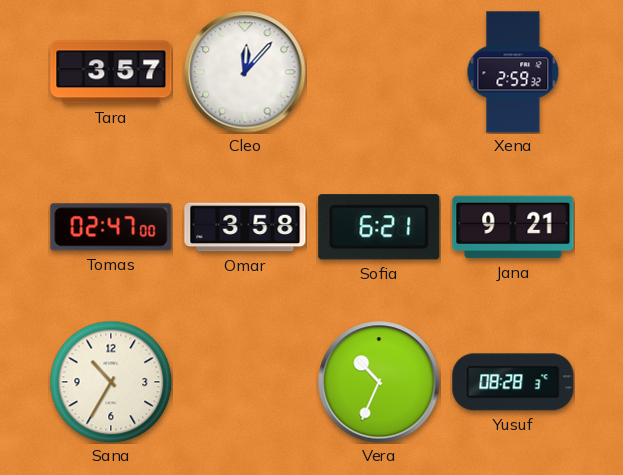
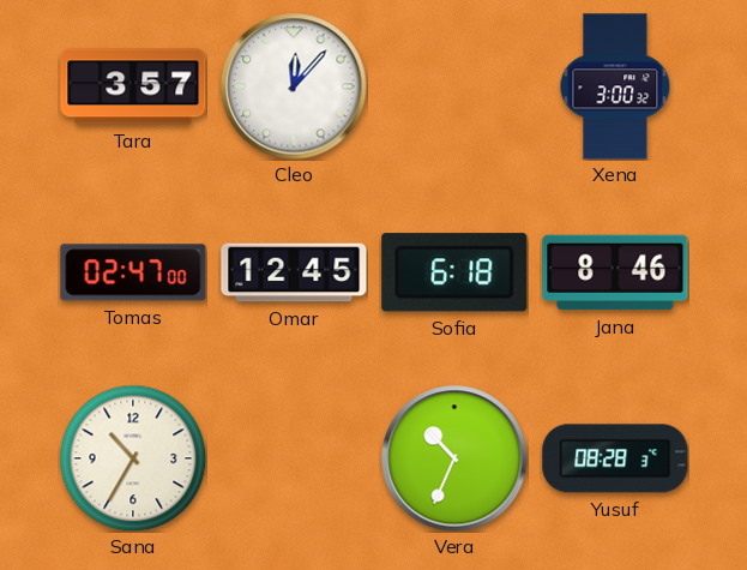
Xena: 2:59 -> 3:00 (615, 86)
Omar: 3:58 -> 12:45 (294, 272)
Sofia: 6:21 -> 6:18 (454, 272)
Jana: 9:21 -> 8:46 (615, 272)
